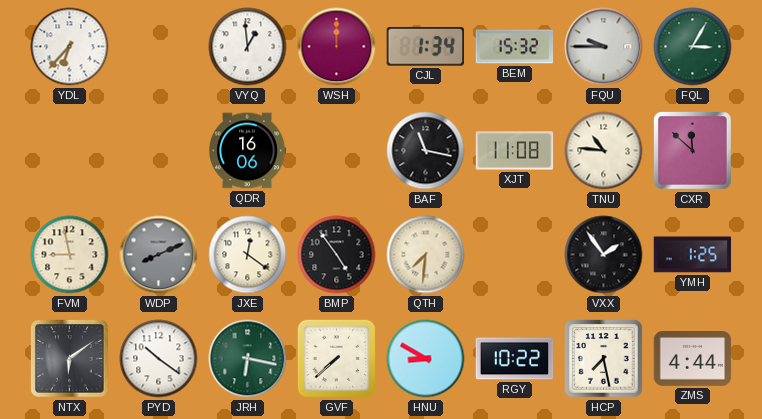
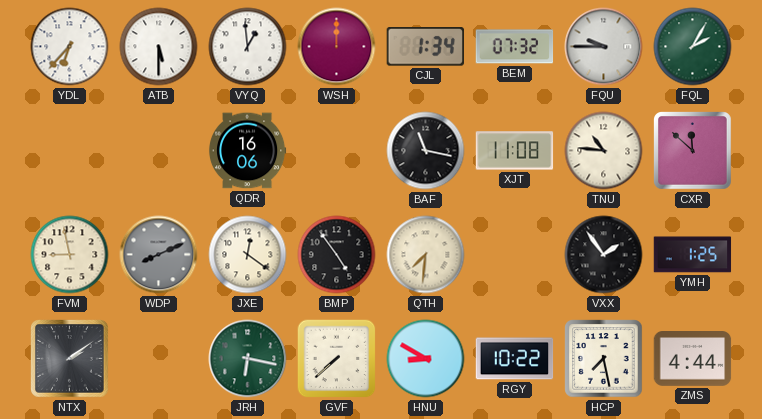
ATB: none -> 5:30 (159, 47)
BEM: 15:32 -> 07:32 (515, 47)
FQL: 3:05 -> 2:05 (693, 47)
NTX: 6:09 -> 2:09 (70, 359)
PYD: 10:21 -> none (159, 359)
